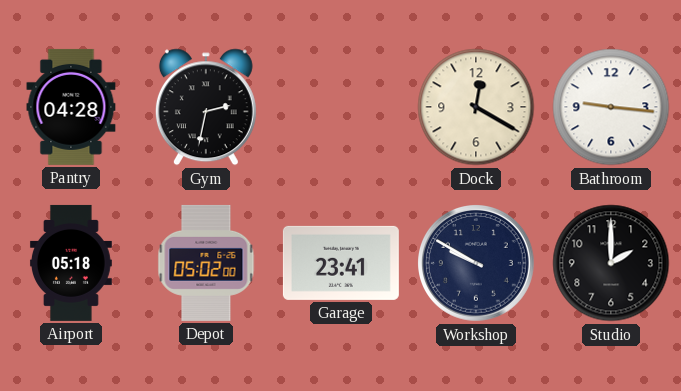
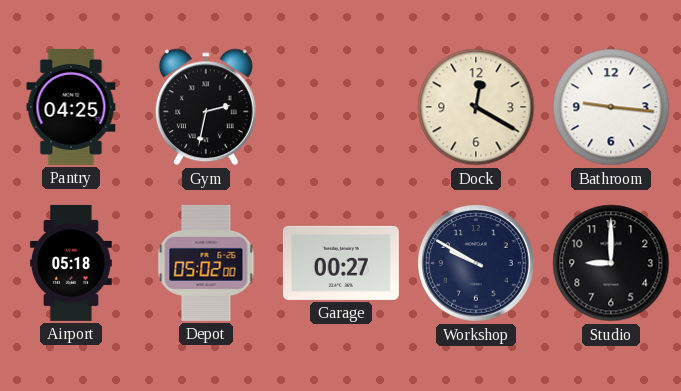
Pantry: 04:28 -> 04:25 (71, 107)
Garage: 23:41 -> 00:27 (341, 263)
Studio: 2:00 -> 9:00 (611, 263)
